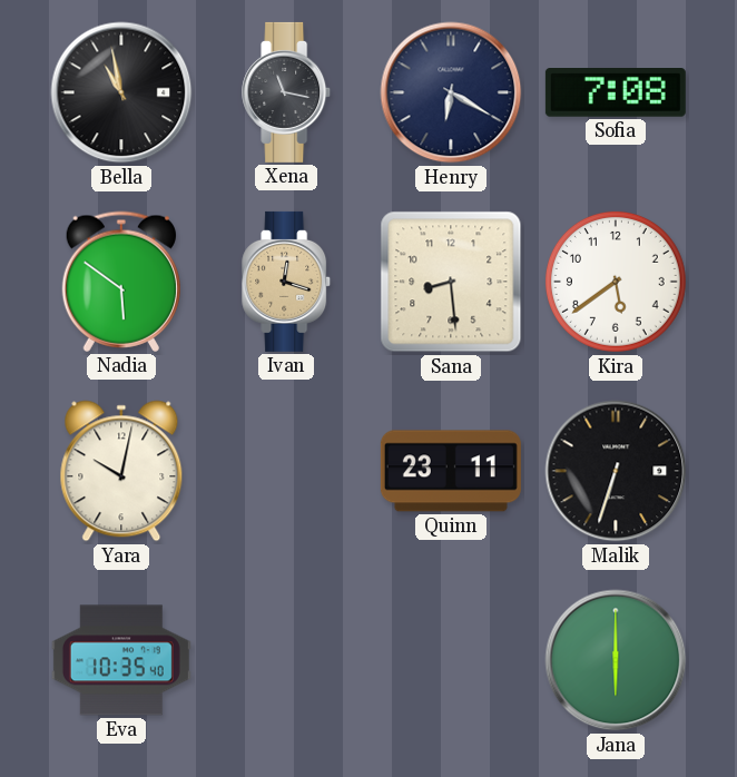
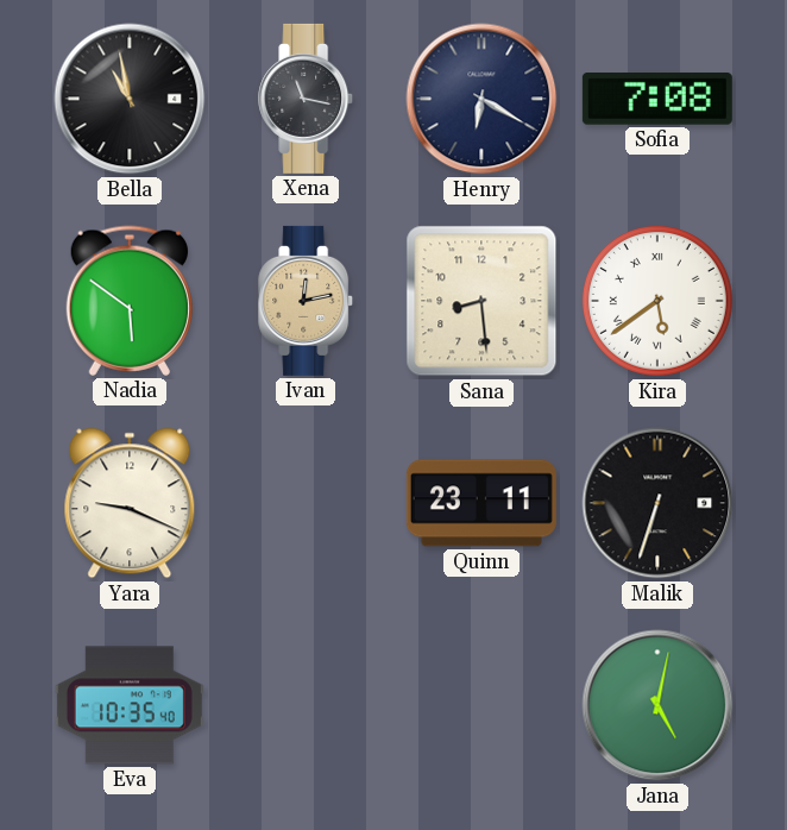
Ivan: 12:18 -> 12:13 (307, 301)
Kira numerals: Arabic -> Roman (657, 301)
Yara: 10:02 -> 9:19 (130, 503)
Jana: 6:00 -> 5:02 (657, 705)
